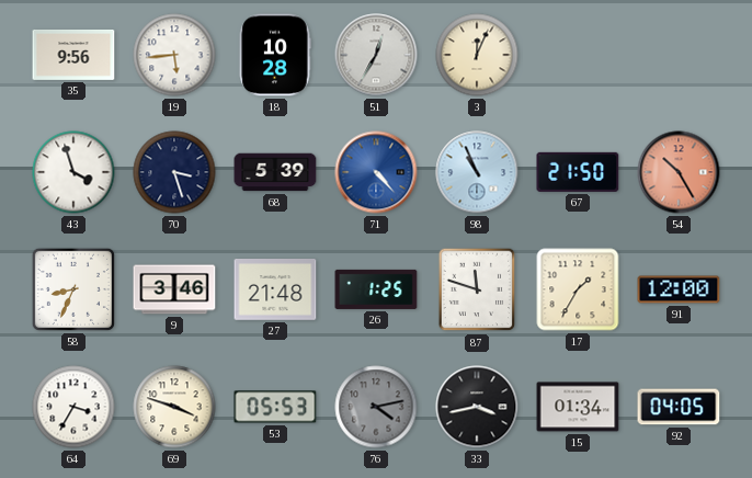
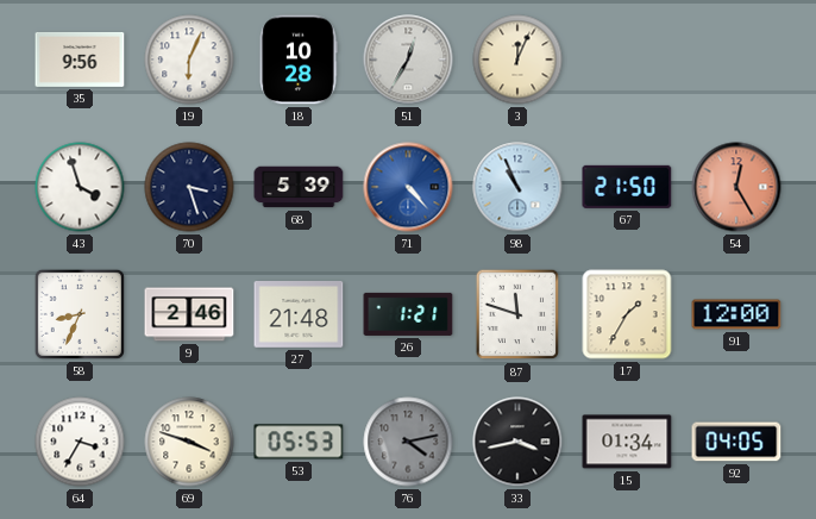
19: 5:44 -> 6:04 (189, 60)
54: 10:25 -> 12:25 (736, 187)
9: 3:46 -> 2:46 (189, 314)
26: 1:25 -> 1:21 (408, 314)
